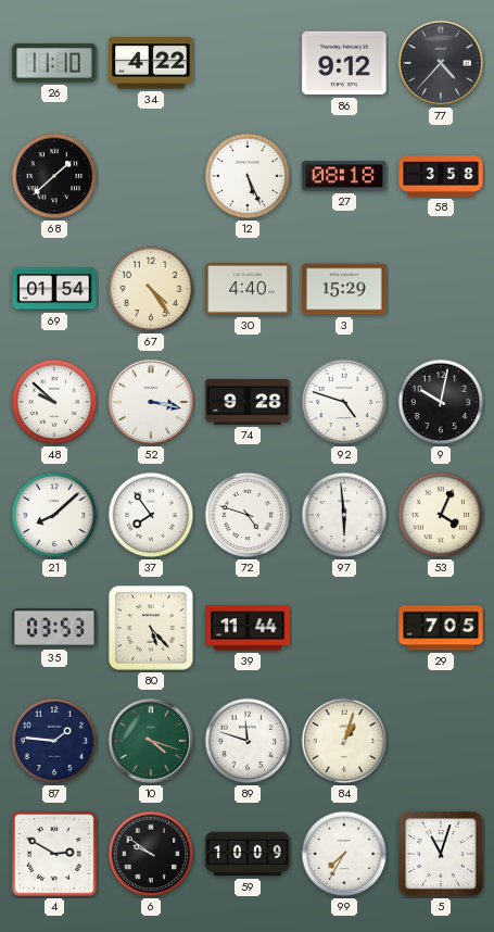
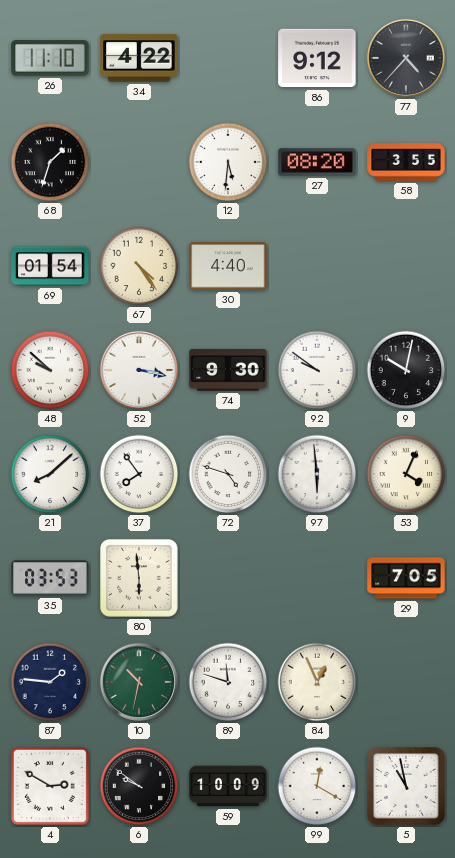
68: 1:38 -> 1:33 (50, 162)
12: 5:26 -> 5:31 (228, 162)
27: 08:18 -> 08:20 (317, 162)
58: 3:58 -> 3:55 (406, 162)
3: 15:29 -> none (344, 289)
74: 9:28 -> 9:30 (228, 370)
92: 4:48 -> 9:51 (317, 370)
80: 5:23 -> 5:59 (140, 579)
39: 11:44 -> none (248, 628)
10: 4:18 -> 10:32 (139, 682)
84: 1:03 -> 12:56 (317, 682)
99: 7:35 -> 12:20 (317, 786)
5: 11:03 -> 10:58 (407, 787)
